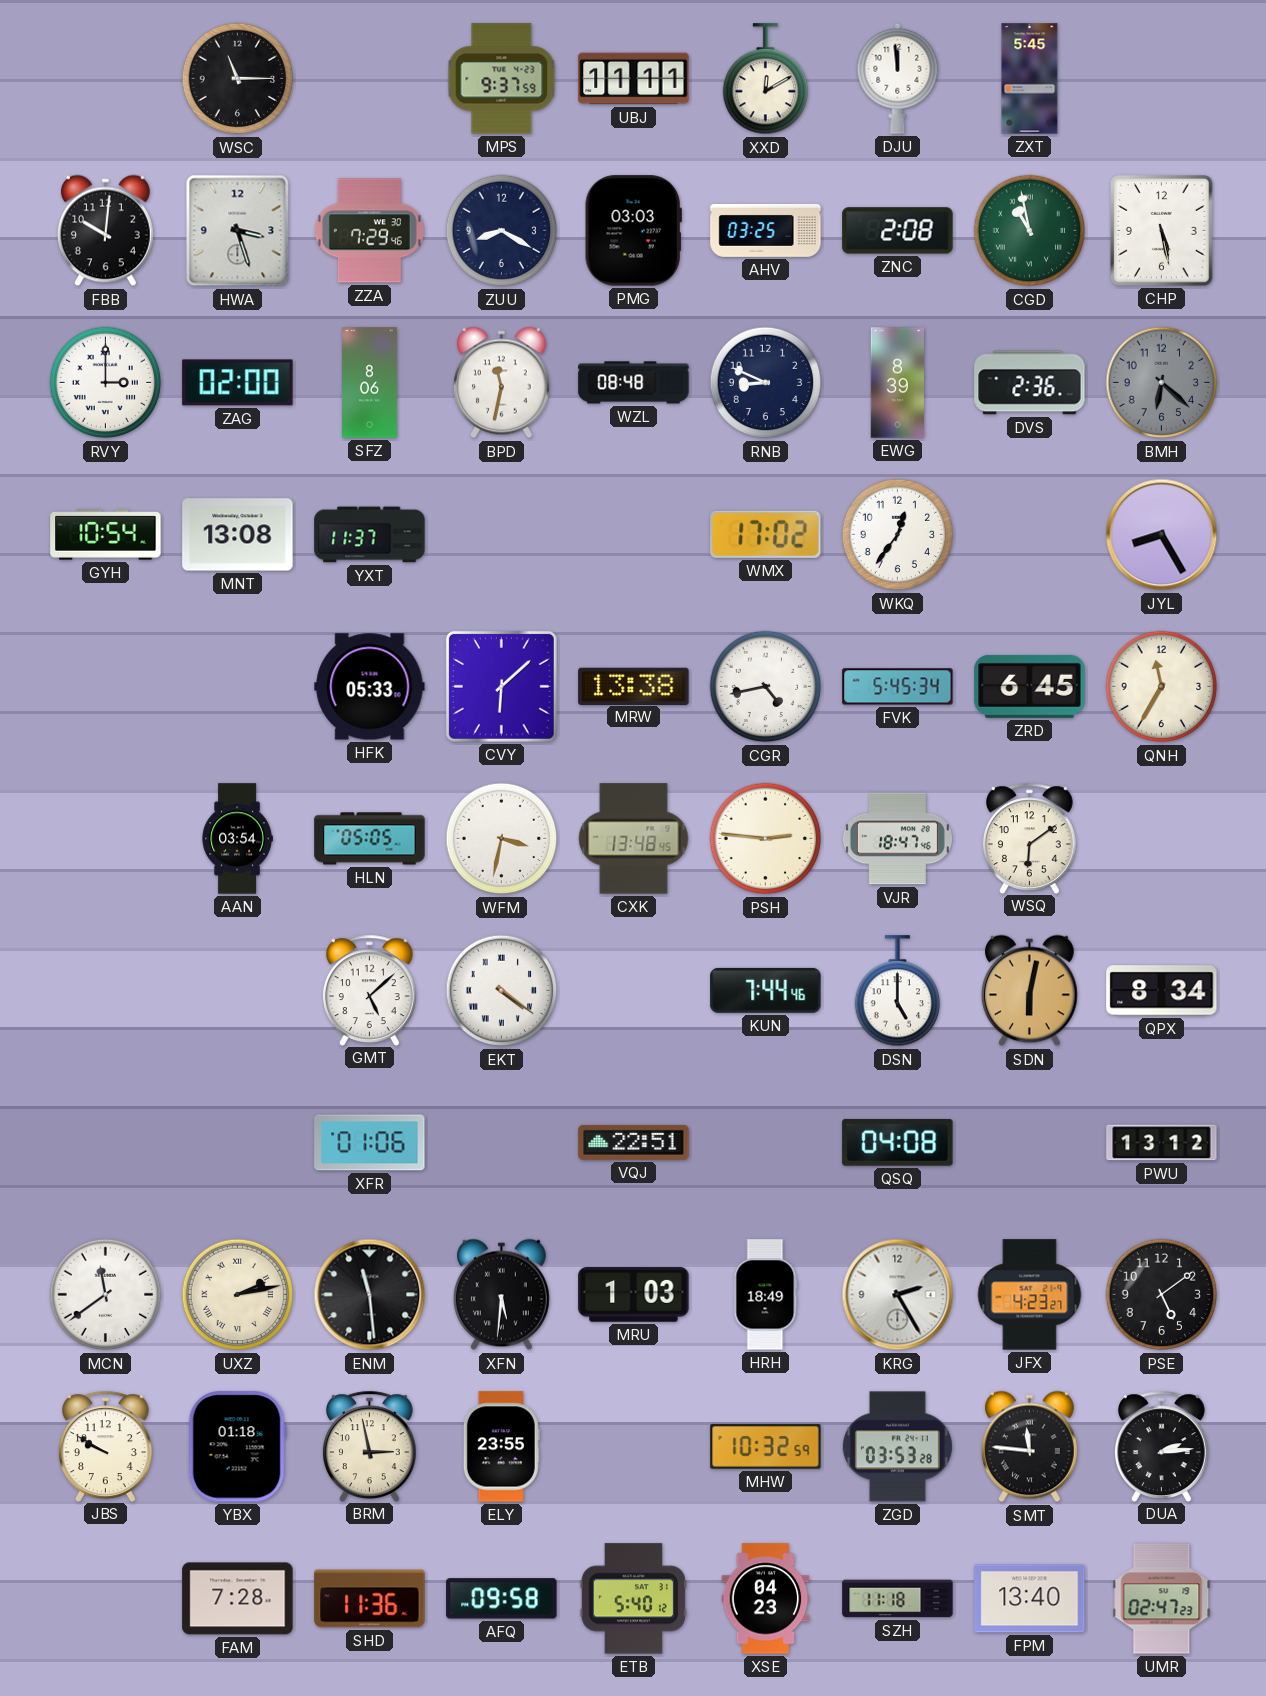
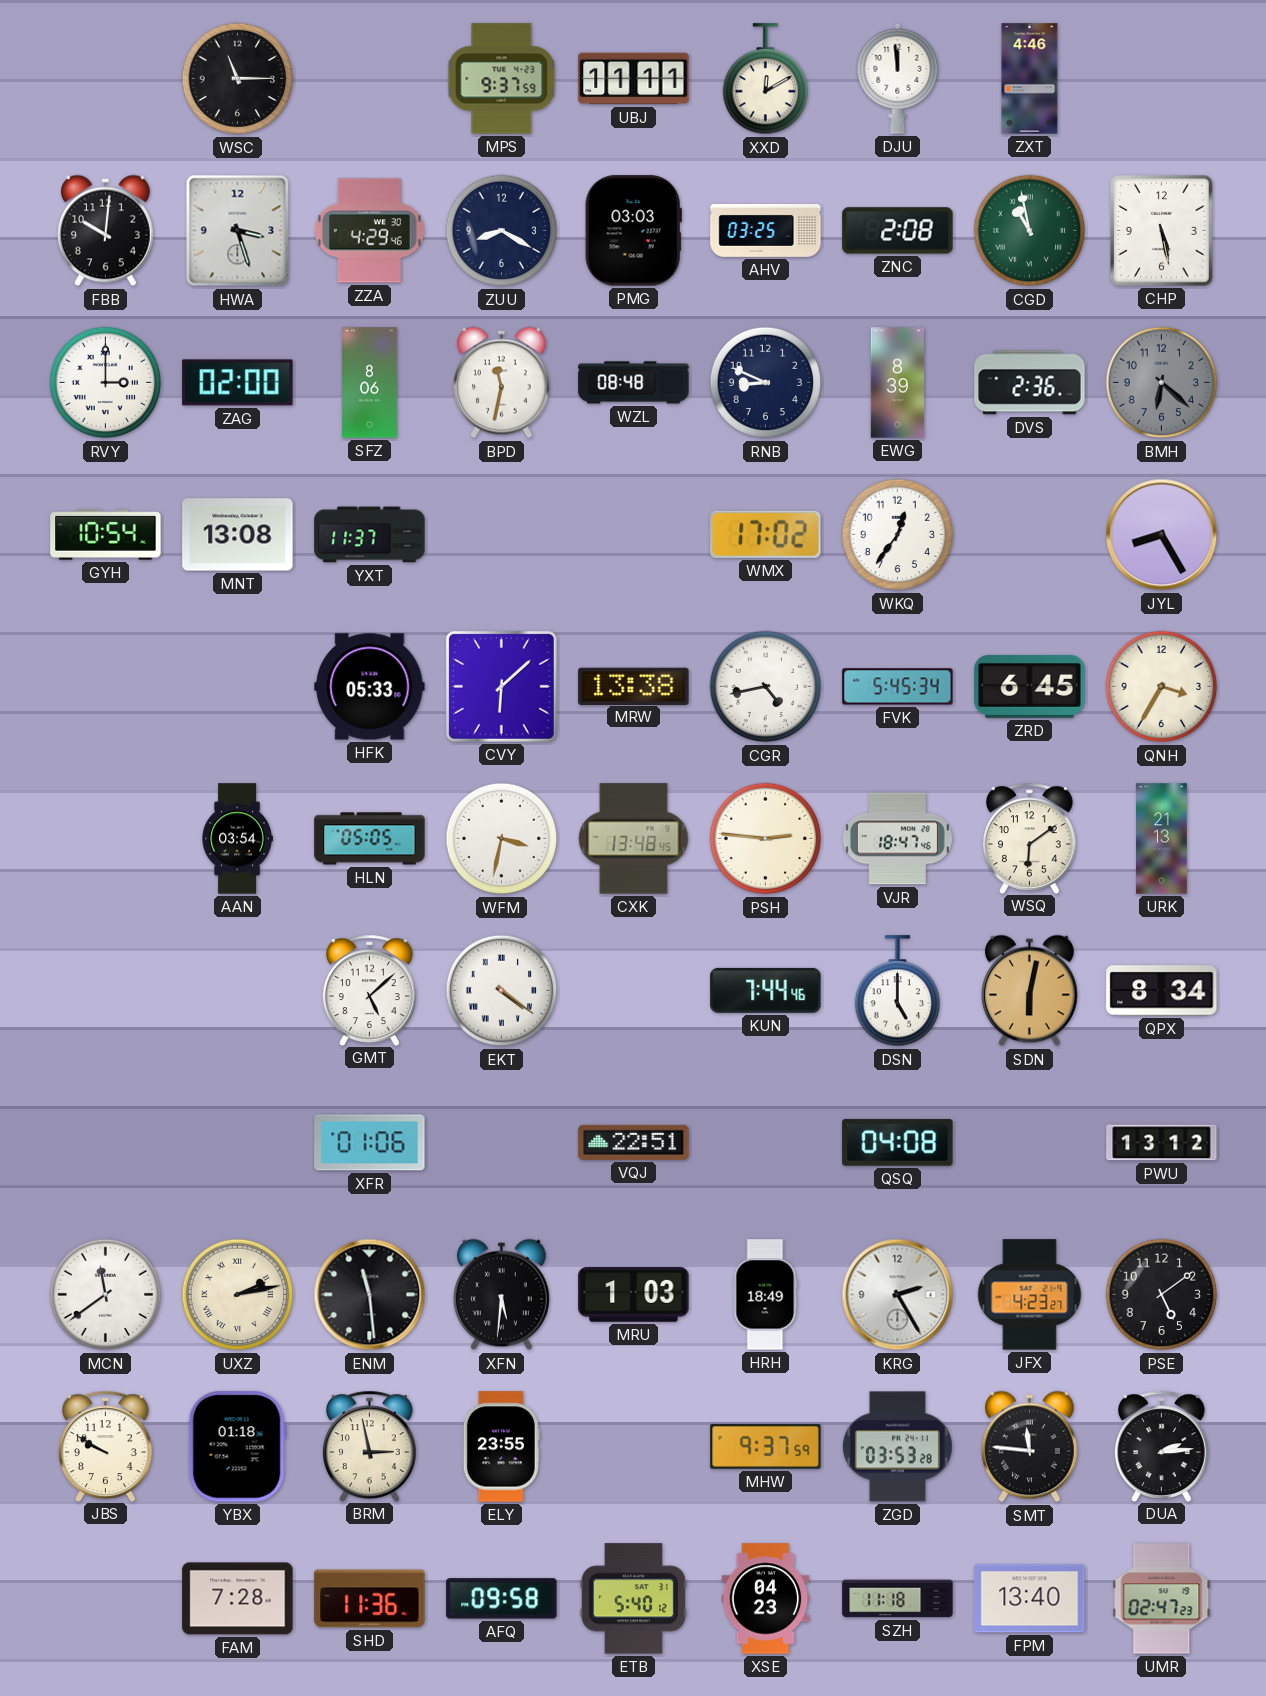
ZXT: 5:45 -> 4:46 (1030, 79)
ZZA: 7:29 -> 4:29 (369, 231)
QNH: 11:35 -> 3:35 (1162, 687)
URK: none -> 21:13 (1162, 839)
MHW: 10:32 -> 9:37 (766, 1447)
